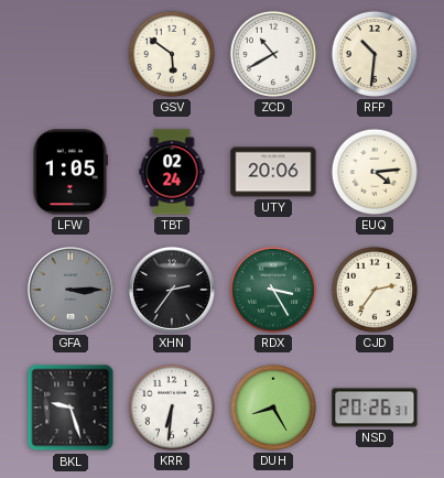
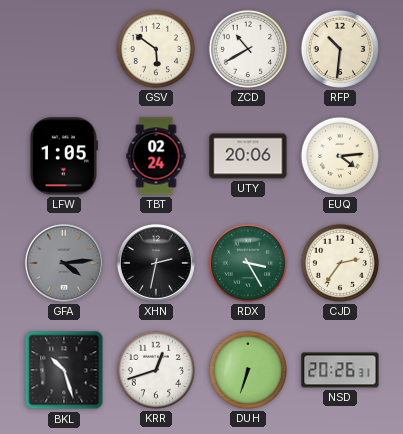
GFA: 3:15 -> 4:14 (64, 263)
XHN: 2:36 -> 2:32 (156, 263)
BKL: 9:27 -> 10:27 (64, 370)
KRR: 6:31 -> 12:42 (156, 370)
DUH: 8:25 -> 6:33 (248, 370)
